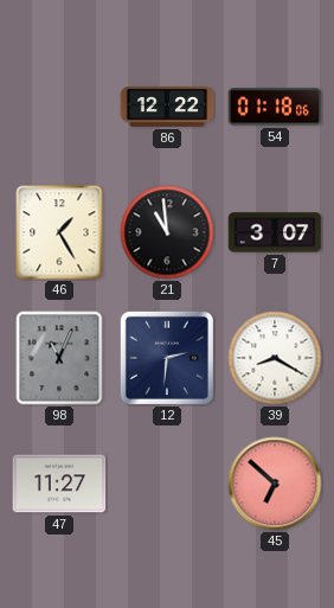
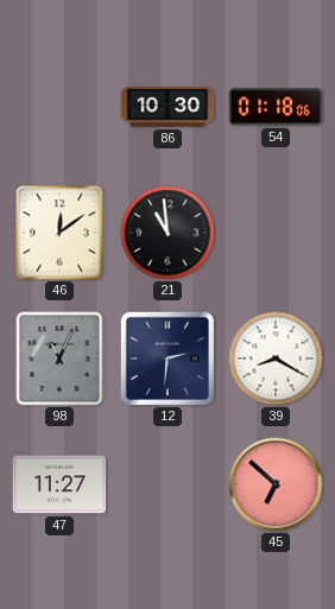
86: 12:22 -> 10:30 (167, 108)
46: 1:25 -> 12:09 (59, 233)
7: 3:07 -> none (275, 232)
